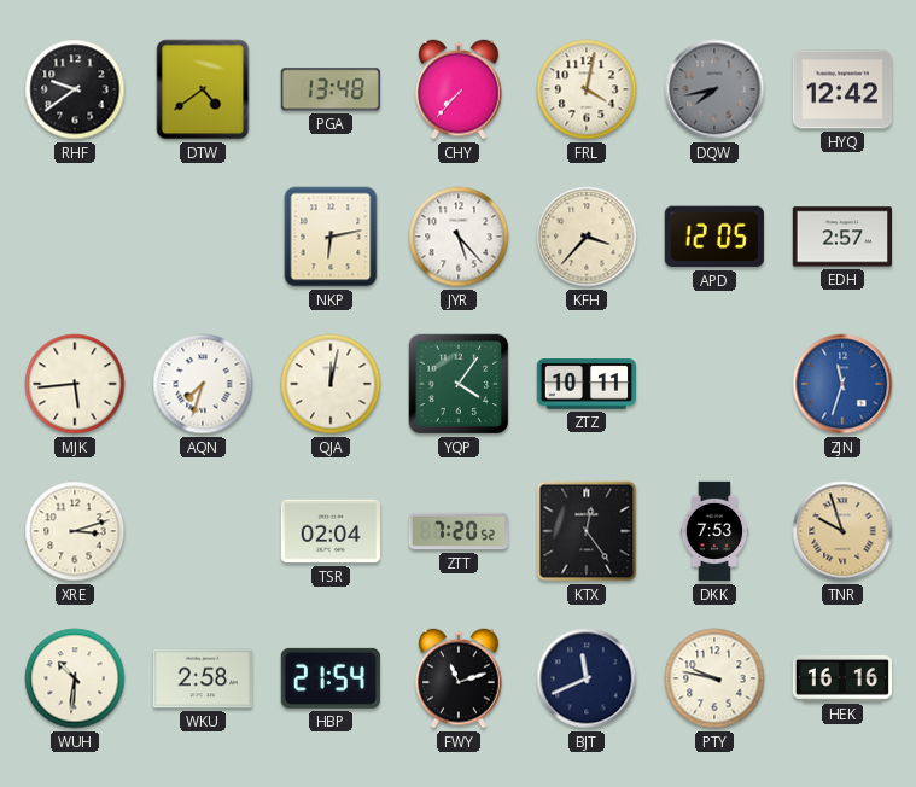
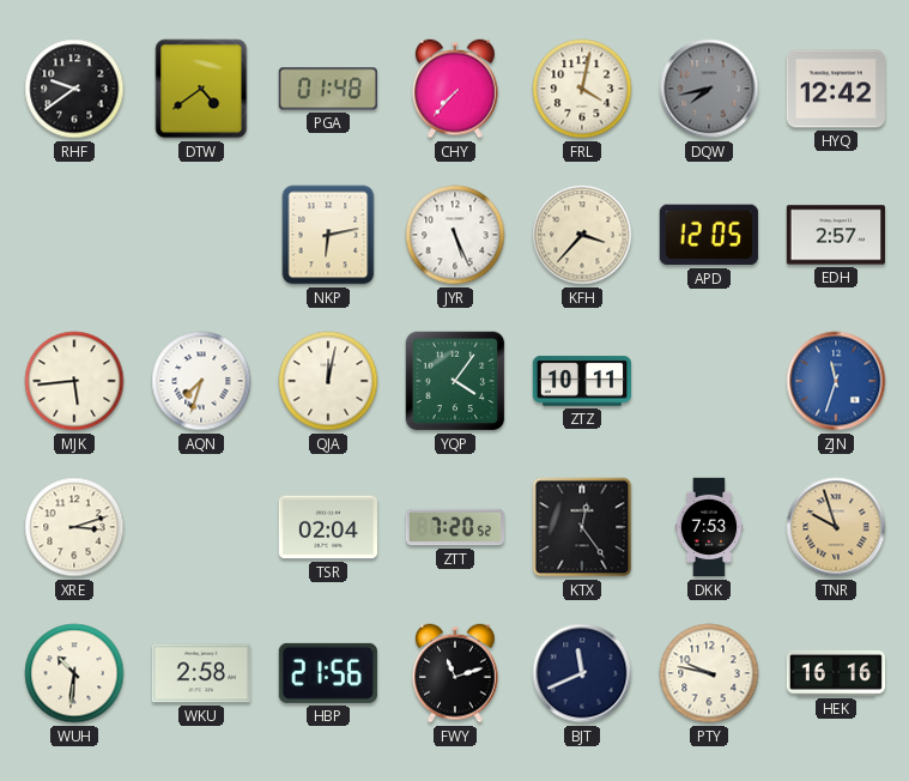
PGA: 13:48 -> 01:48 (328, 89)
JYR: 5:23 -> 5:26 (455, 235)
HBP: 21:54 -> 21:56 (328, 673)
